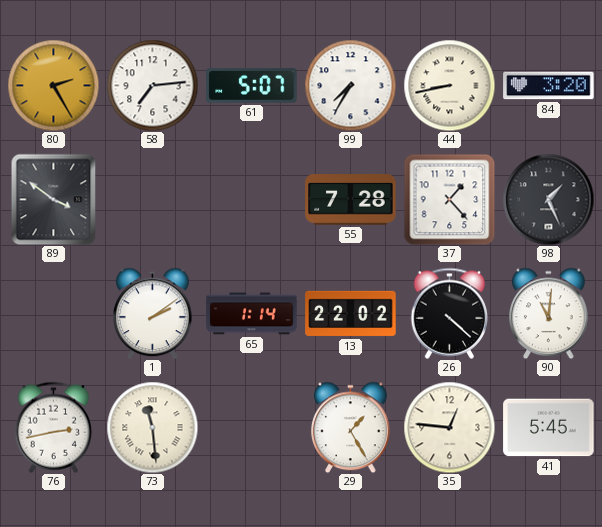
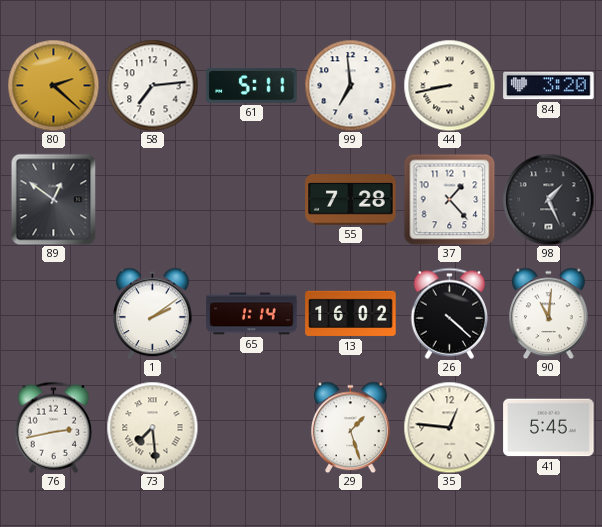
80: 2:25 -> 2:22 (53, 85)
61: 5:07 -> 5:11 (252, 85)
99: 7:35 -> 6:59 (350, 85)
89: 3:51 -> 12:51 (54, 199)
13: 22:02 -> 16:02 (351, 314)
73: 11:29 -> 7:29 (152, 427)
29: 1:25 -> 1:27 (351, 427)
